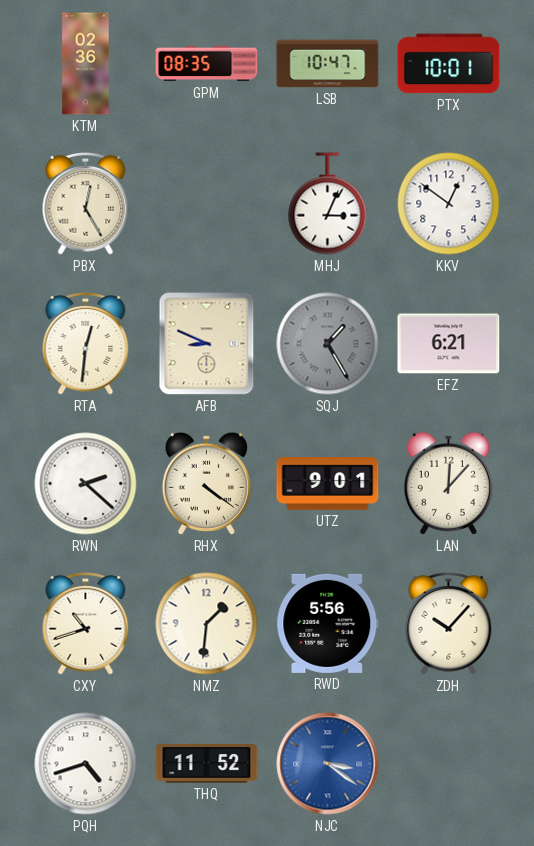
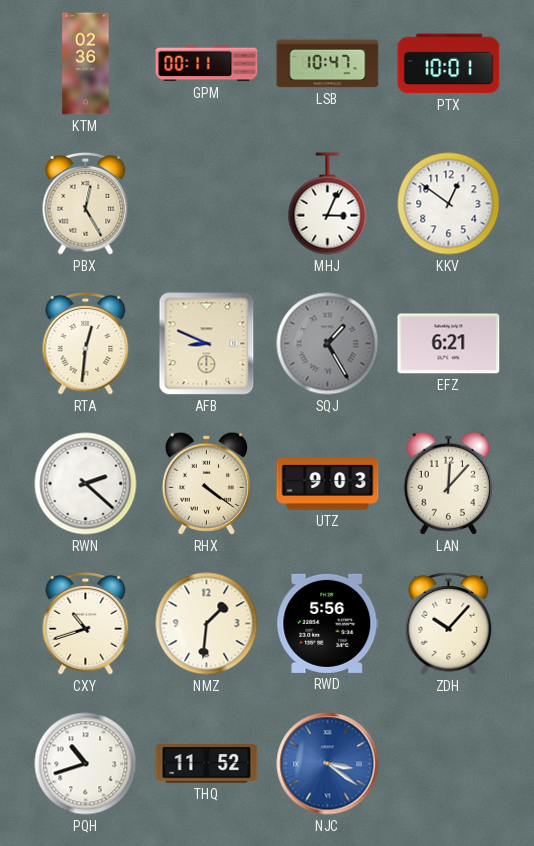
GPM: 08:35 -> 00:11 (207, 64)
UTZ: 9:01 -> 9:03 (328, 484)
PQH: 4:42 -> 10:42 (86, 764)
